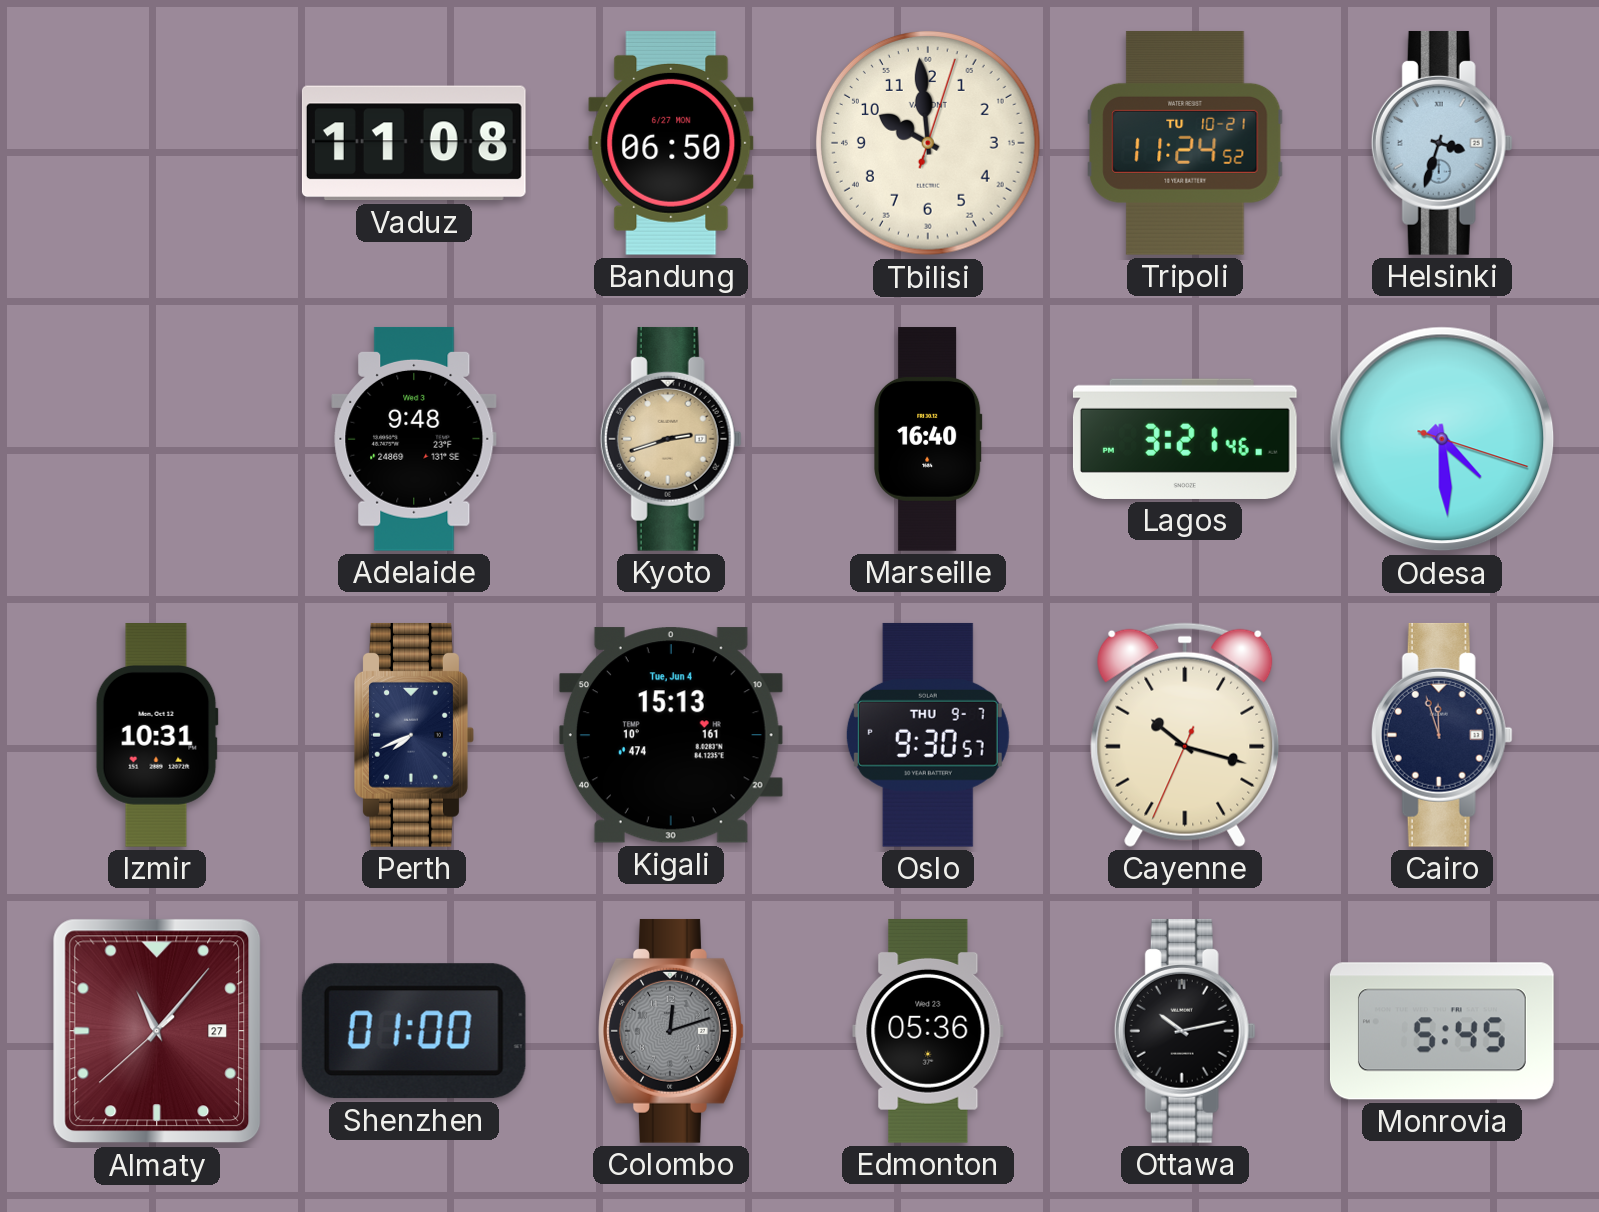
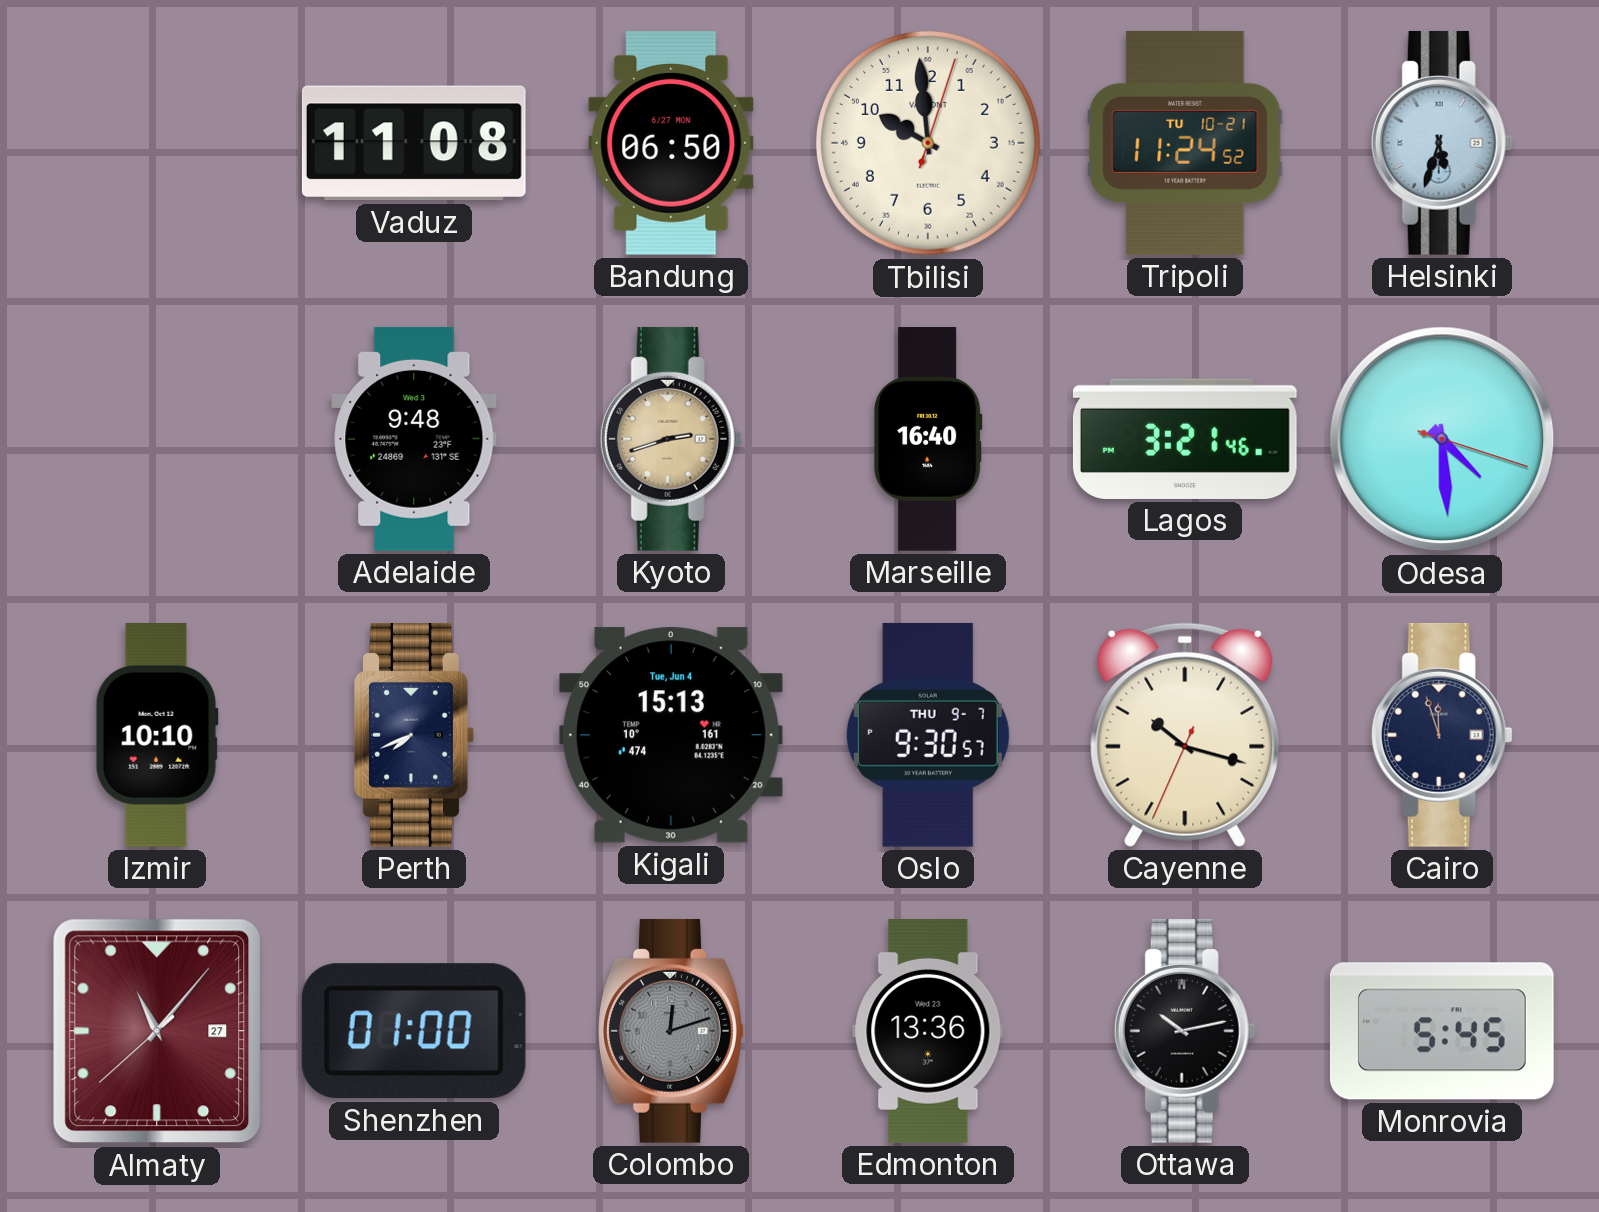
Helsinki: 3:33 -> 5:33 (1442, 143)
Izmir: 10:31 -> 10:10 (157, 736)
Edmonton: 05:36 -> 13:36 (928, 1031)
